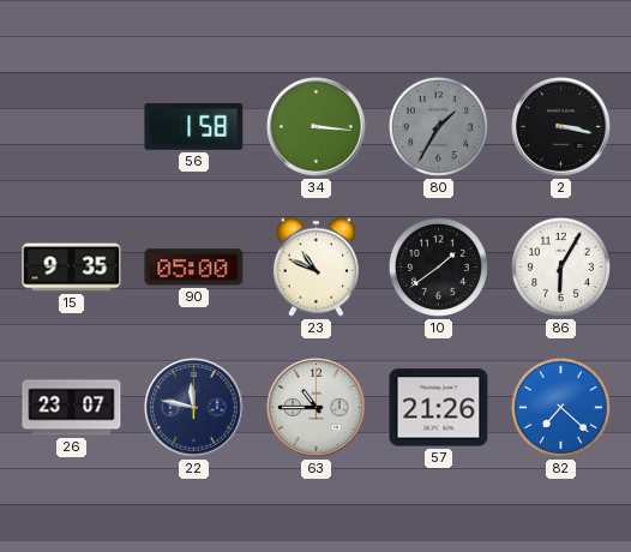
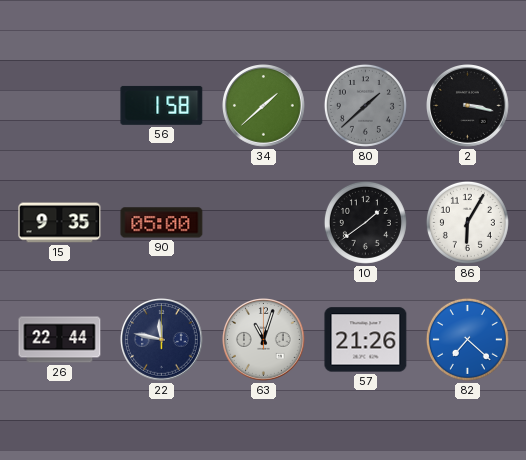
34: 3:16 -> 1:38 (264, 106)
80: 1:35 -> 1:38 (365, 105)
23: 10:49 -> none (315, 266)
26: 23:07 -> 22:44 (60, 340)
63: 10:45 -> 11:03 (264, 340)
